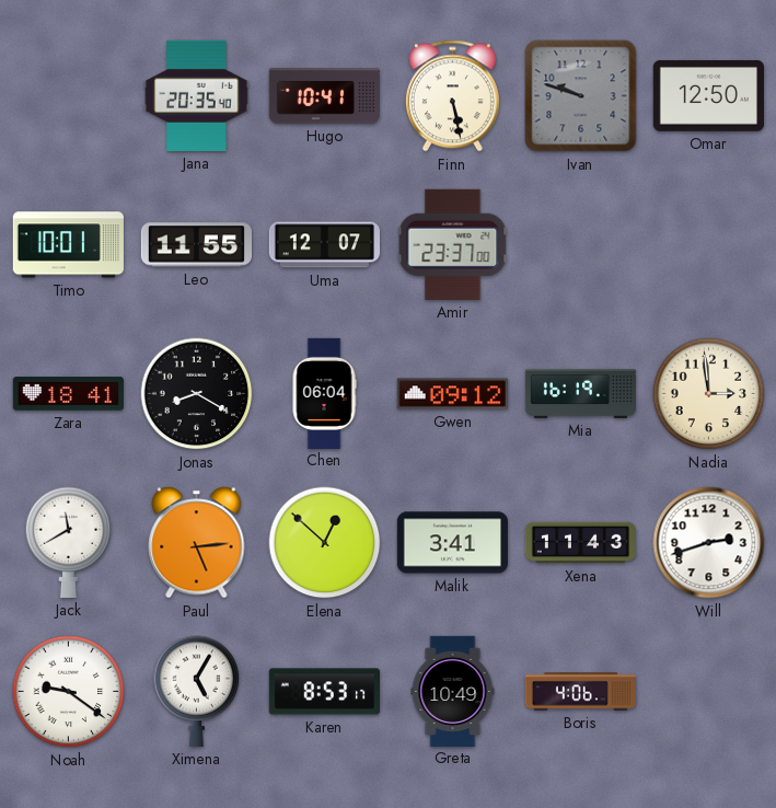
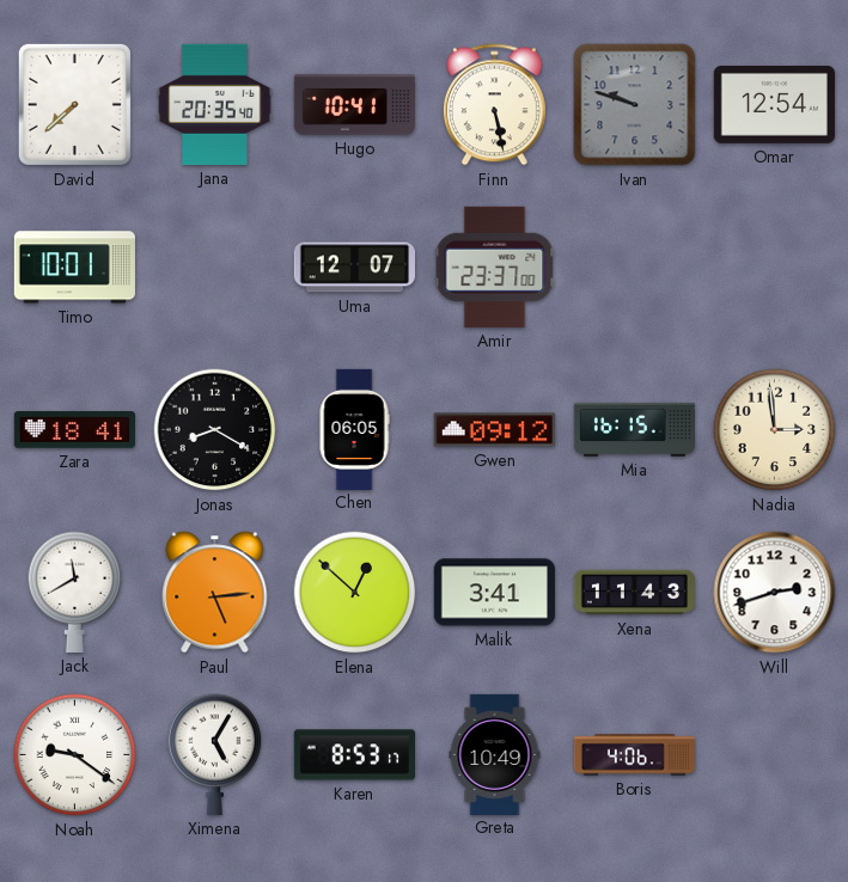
David: none -> 7:38 (74, 104)
Omar: 12:50 -> 12:54 (774, 104)
Leo: 11:55 -> none (196, 245)
Chen: 06:04 -> 06:05 (354, 429)
Mia: 16:19 -> 16:15 (634, 429)
